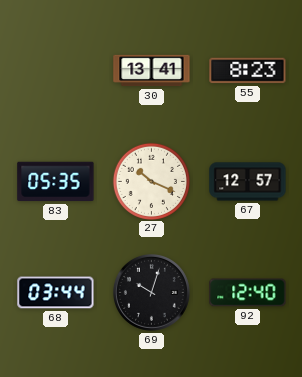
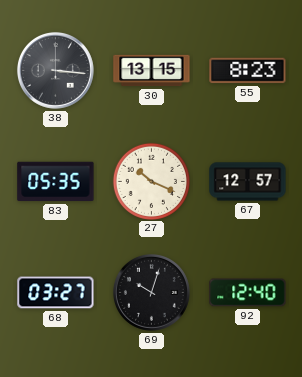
38: none -> 3:16 (55, 70)
30: 13:41 -> 13:15 (152, 71)
68: 03:44 -> 03:27 (56, 293)
